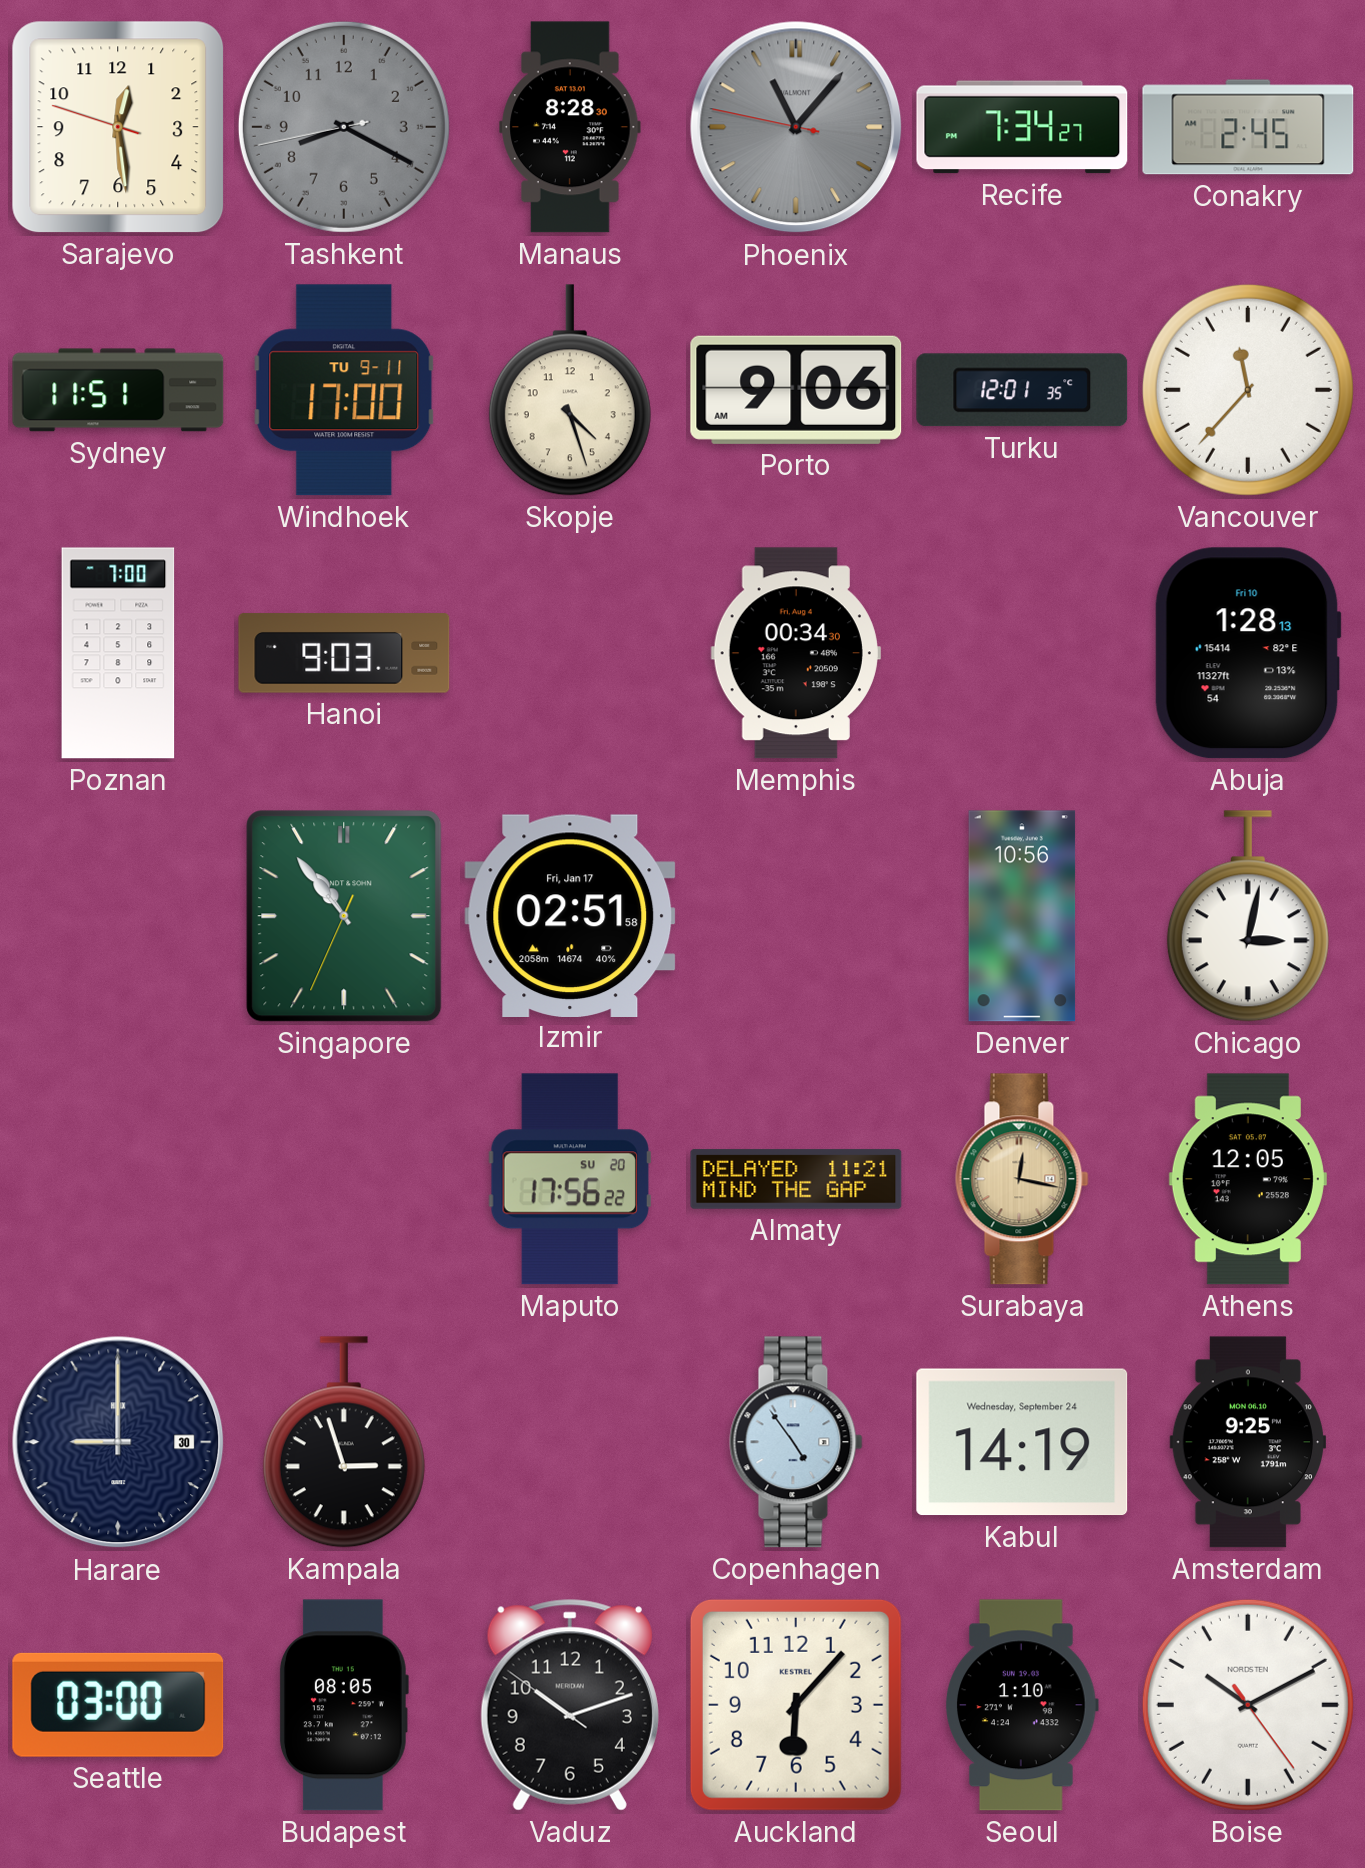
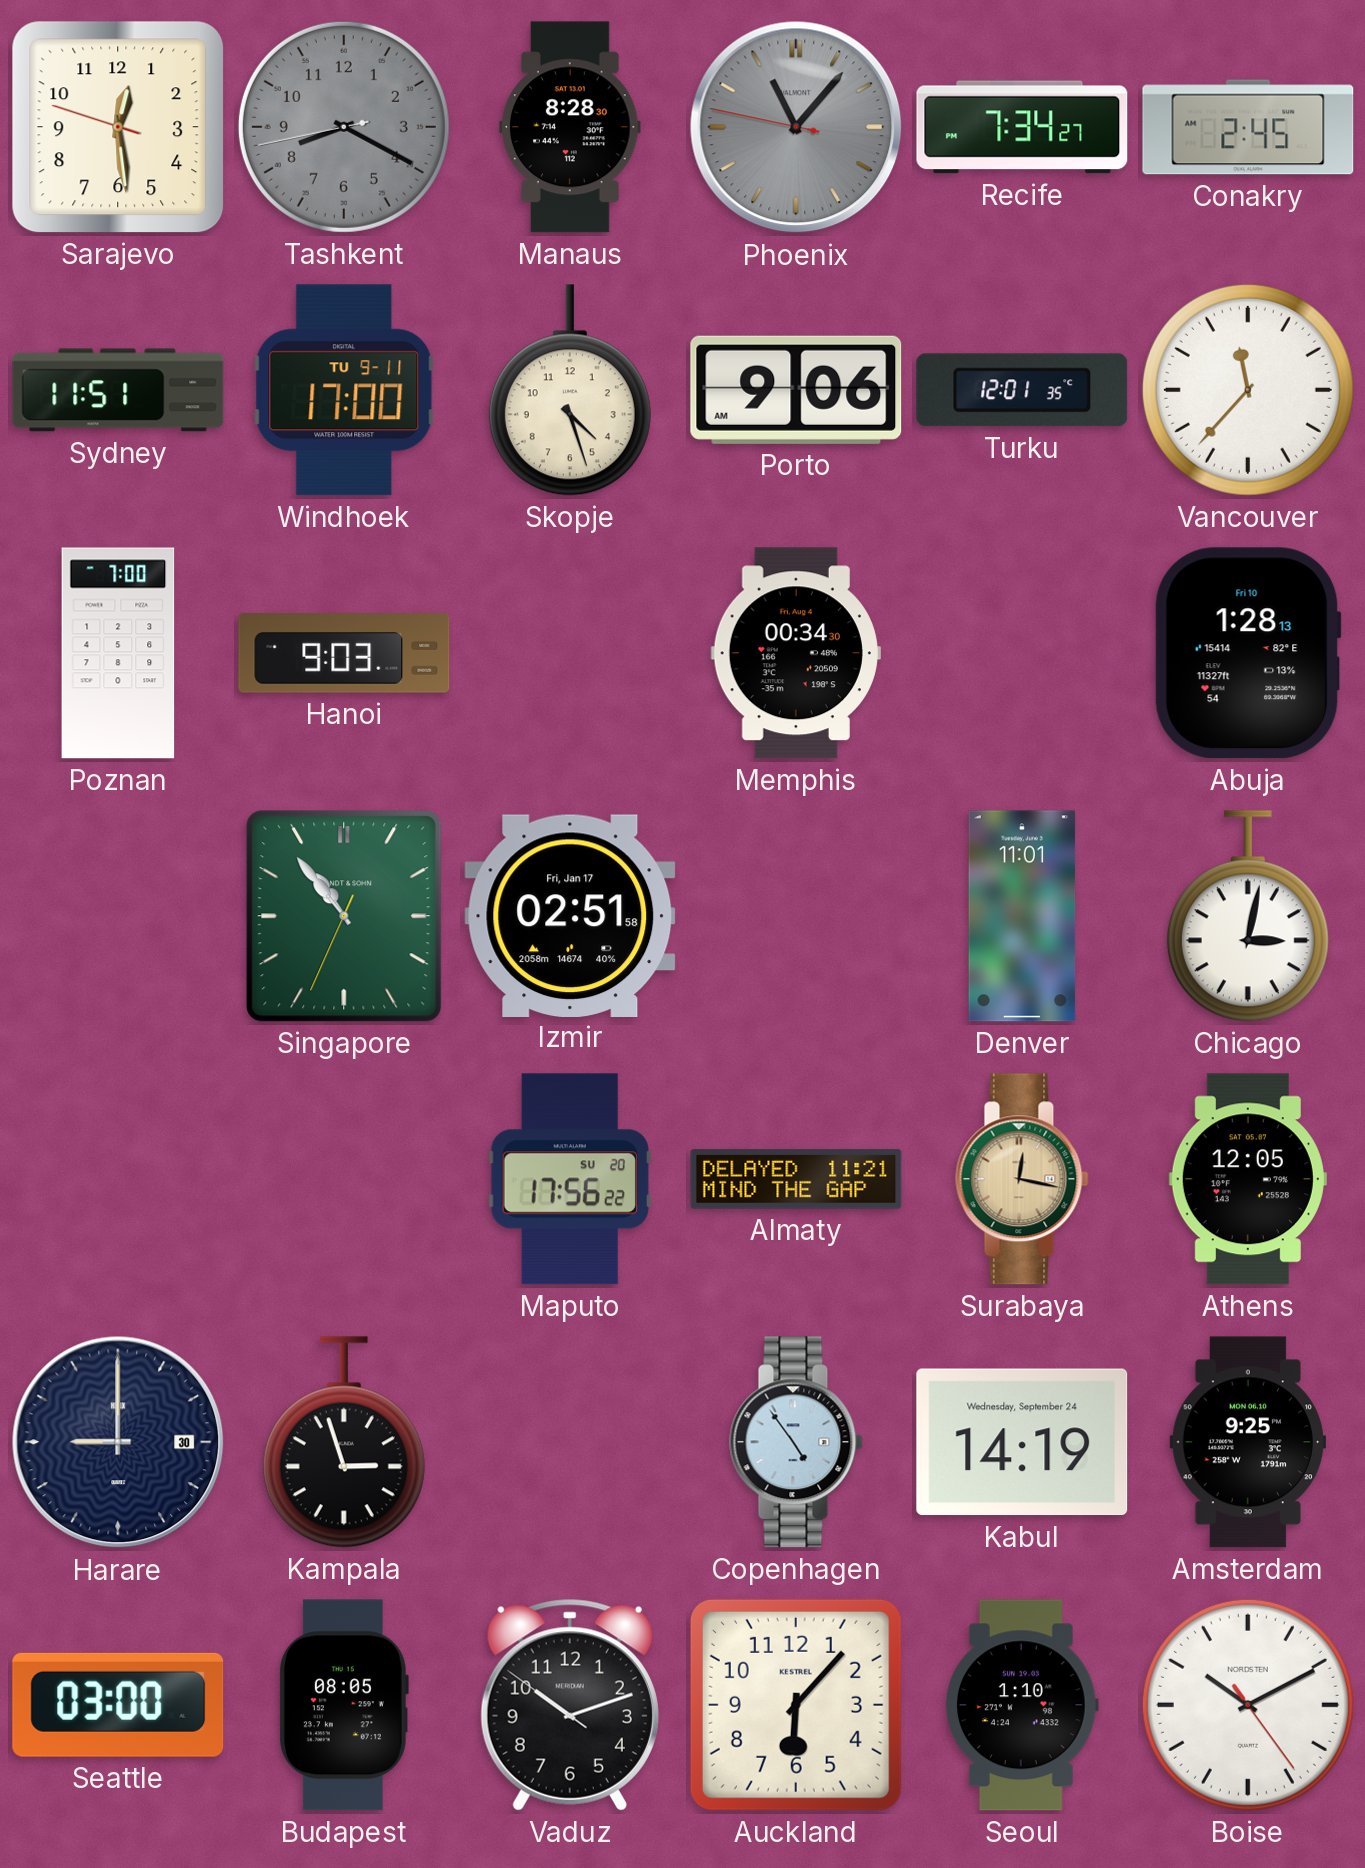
Denver: 10:56 -> 11:01 (1022, 916)
